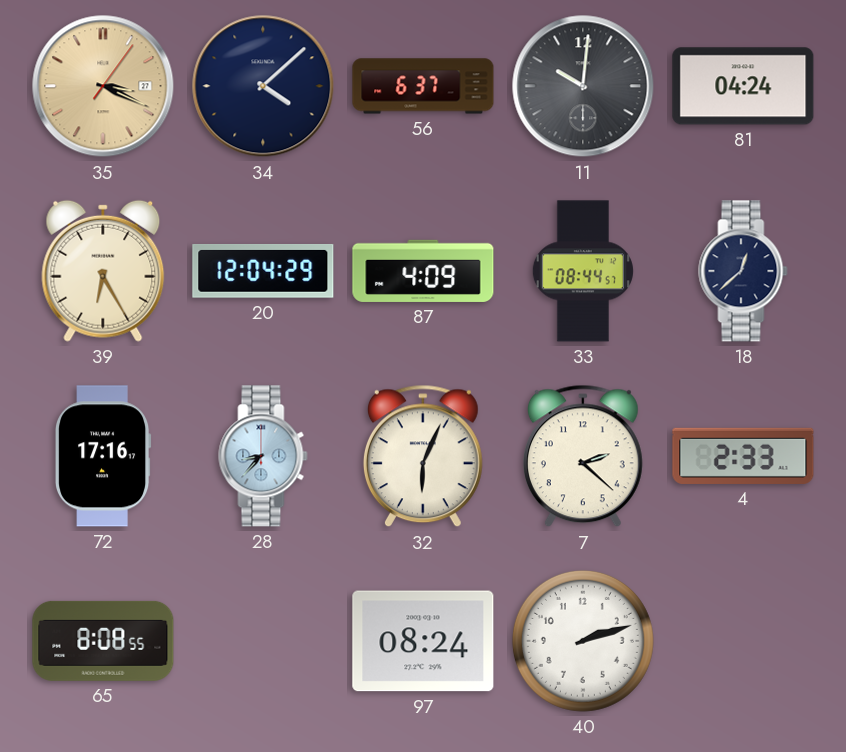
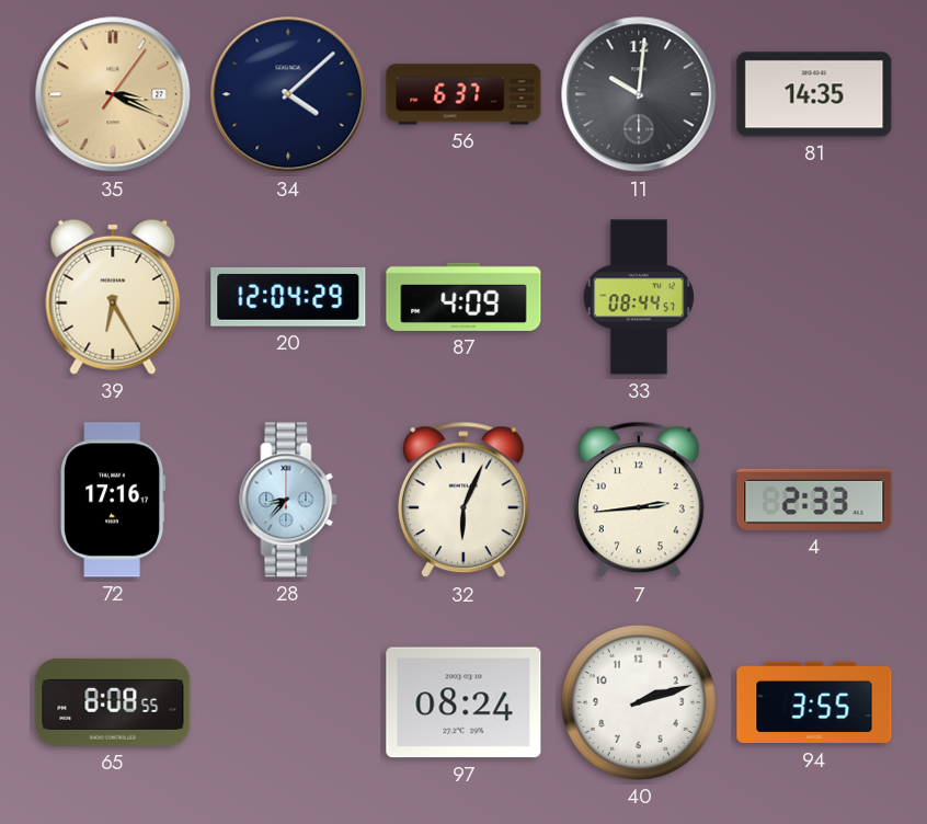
81: 04:24 -> 14:35 (814, 94)
18: 12:38 -> none (743, 271)
7: 2:22 -> 2:44 (639, 500)
94: none -> 3:55 (814, 702)
